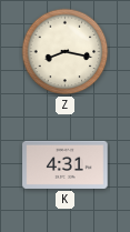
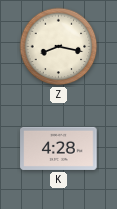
K: 4:31 -> 4:28 (59, 148)
